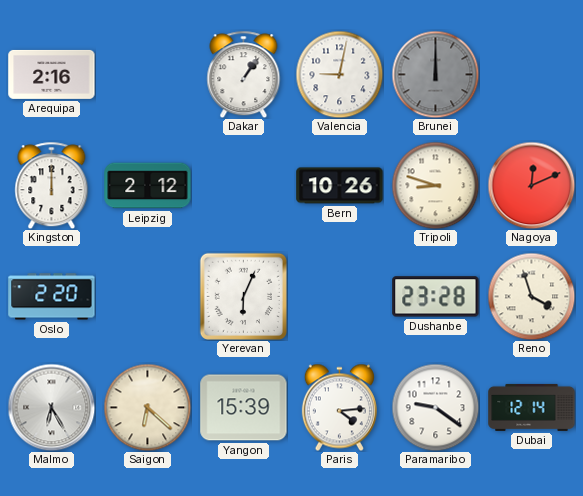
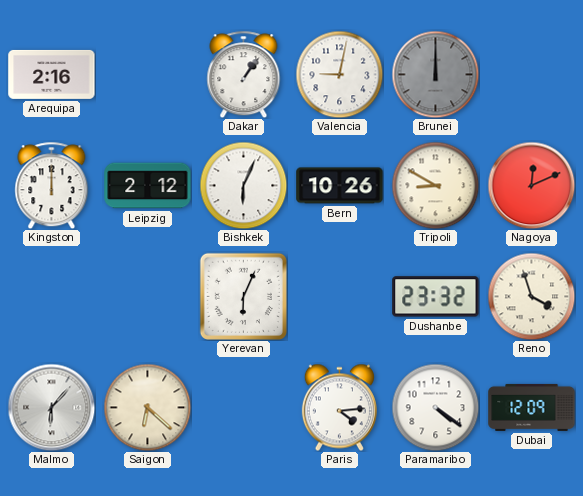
Bishkek: none -> 6:04 (243, 185)
Tripoli: 8:48 -> 8:50 (435, 185)
Oslo: 2:20 -> none (52, 297)
Dushanbe: 23:28 -> 23:32 (436, 297)
Malmo: 6:25 -> 6:07 (51, 407)
Yangon: 15:39 -> none (244, 408)
Paramaribo: 9:21 -> 4:21 (435, 407)
Dubai: 12:14 -> 12:09 (532, 407)
